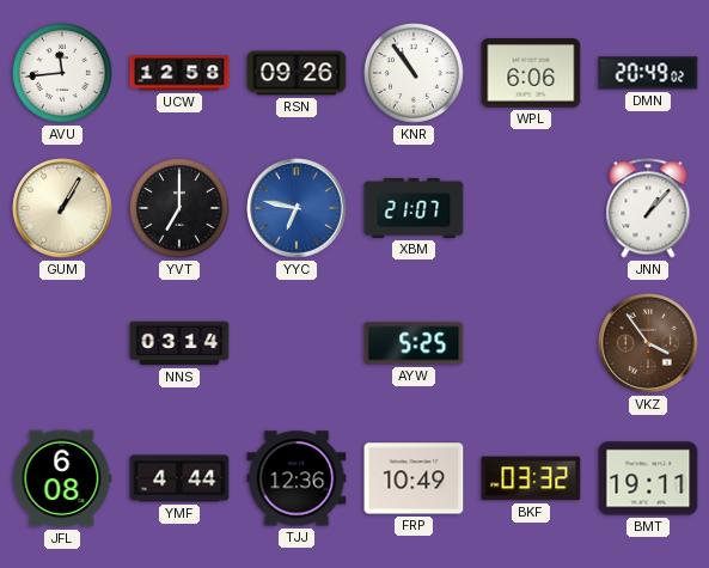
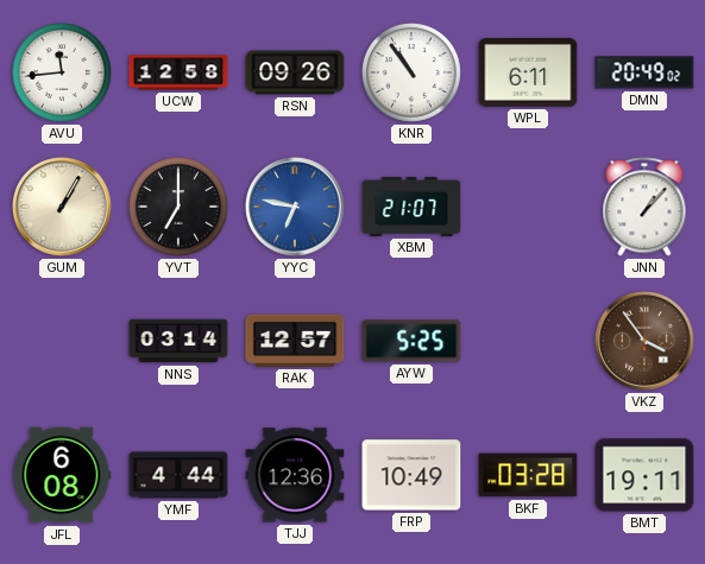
WPL: 6:06 -> 6:11 (528, 72)
RAK: none -> 12:57 (295, 341)
BKF: 03:32 -> 03:28 (528, 475)
